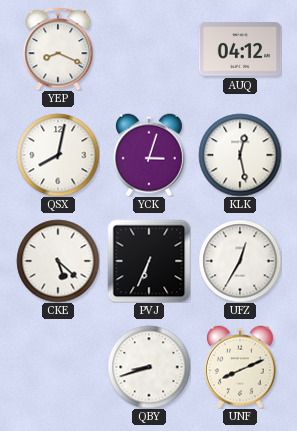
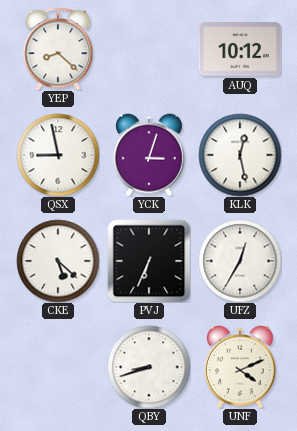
YEP: 8:19 -> 8:22 (58, 49)
AUQ: 04:12 -> 10:12 (240, 49)
QSX: 8:02 -> 8:58 (58, 155)
UNF: 8:11 -> 4:11 (240, 367)
